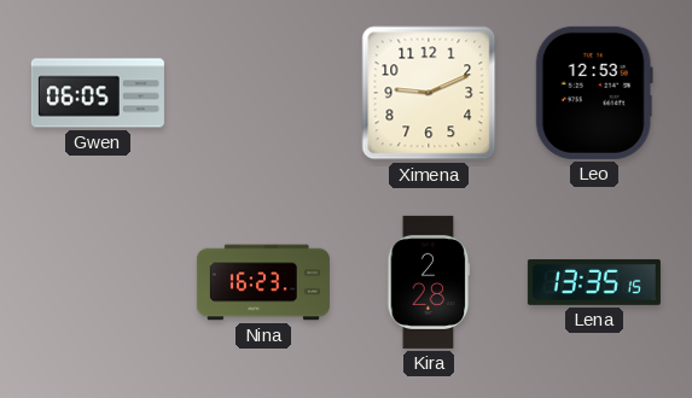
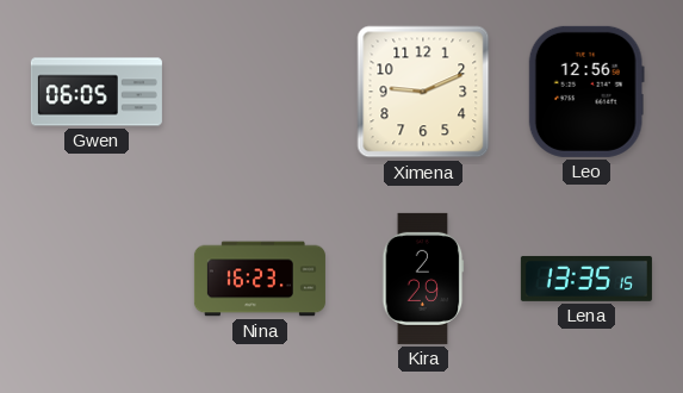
Leo: 12:53 -> 12:56 (586, 92)
Kira: 2:28 -> 2:29 (423, 279)
